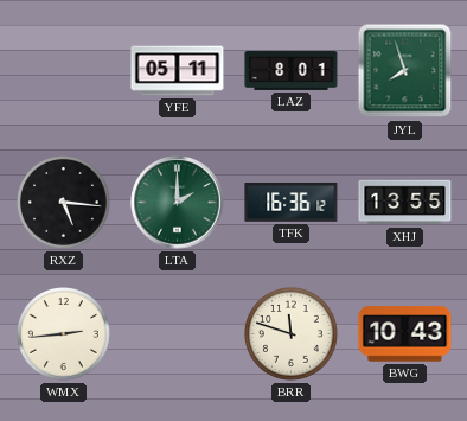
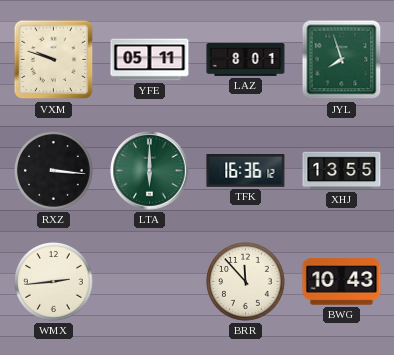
VXM: none -> 9:48 (54, 60)
RXZ: 5:16 -> 3:16 (54, 171)
LTA: 2:00 -> 6:00 (150, 171)
BRR: 11:48 -> 11:53 (246, 282)
